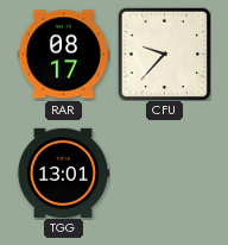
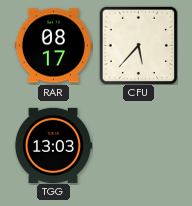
CFU: 9:37 -> 5:37 (138, 45)
TGG: 13:01 -> 13:03 (53, 145)
